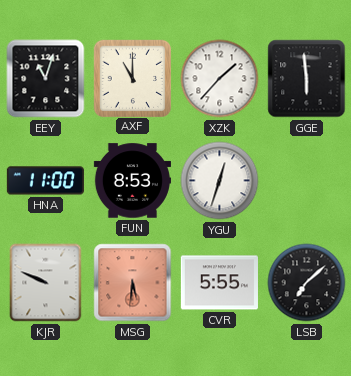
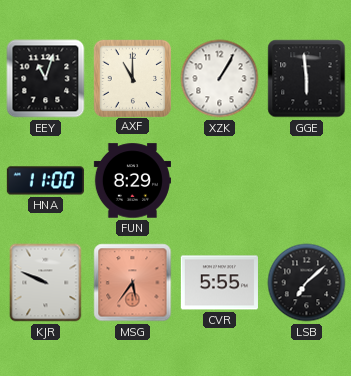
XZK: 1:37 -> 1:05 (220, 79)
FUN: 8:53 -> 8:29 (132, 181)
YGU: 12:33 -> none (220, 181)
MSG: 5:31 -> 5:36 (133, 283)
